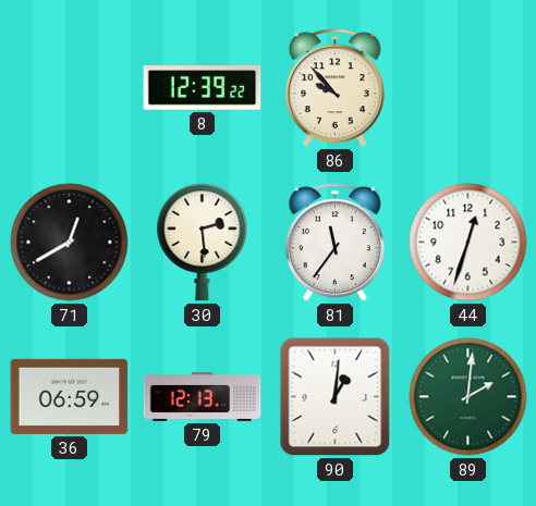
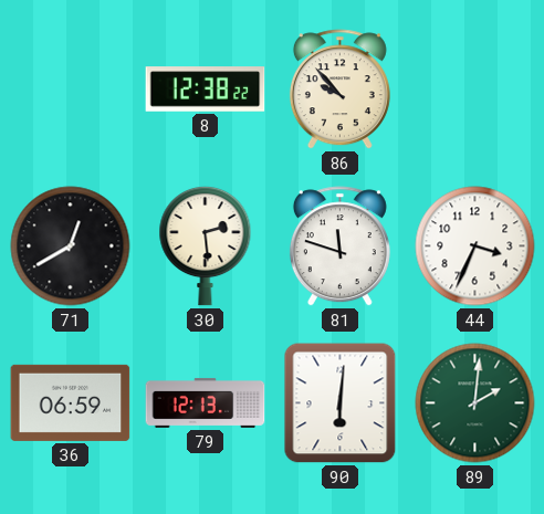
8: 12:39 -> 12:38 (206, 90)
81: 11:36 -> 11:48 (339, 246)
44: 12:33 -> 3:34 (475, 246)
90: 1:01 -> 6:01 (341, 403)
